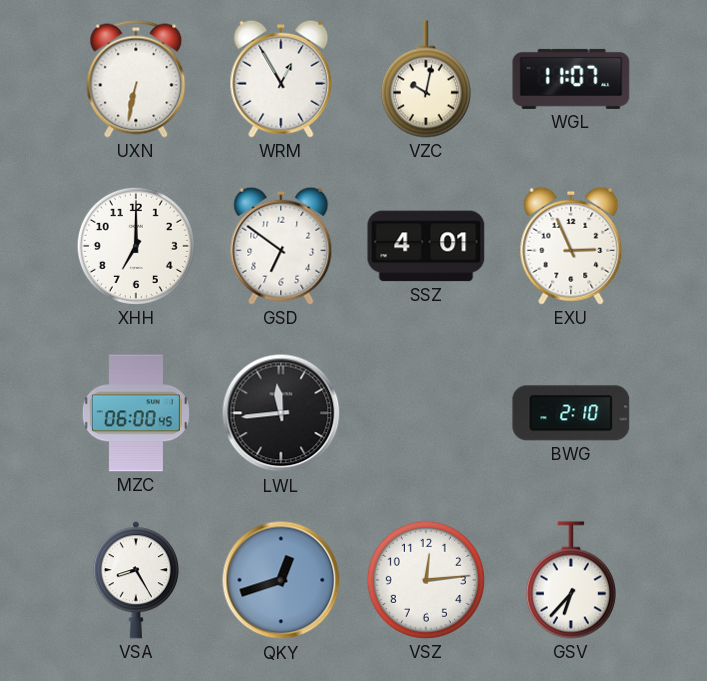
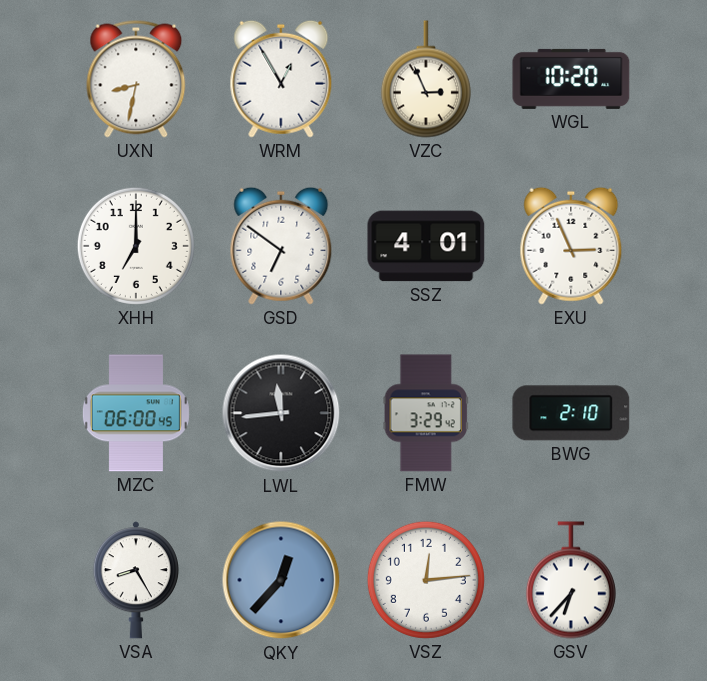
UXN: 6:32 -> 8:32 (136, 79)
VZC: 10:02 -> 2:56 (426, 79)
WGL: 11:07 -> 10:20 (571, 79)
FMW: none -> 3:29 (426, 413)
QKY: 12:42 -> 12:37 (281, 580)
